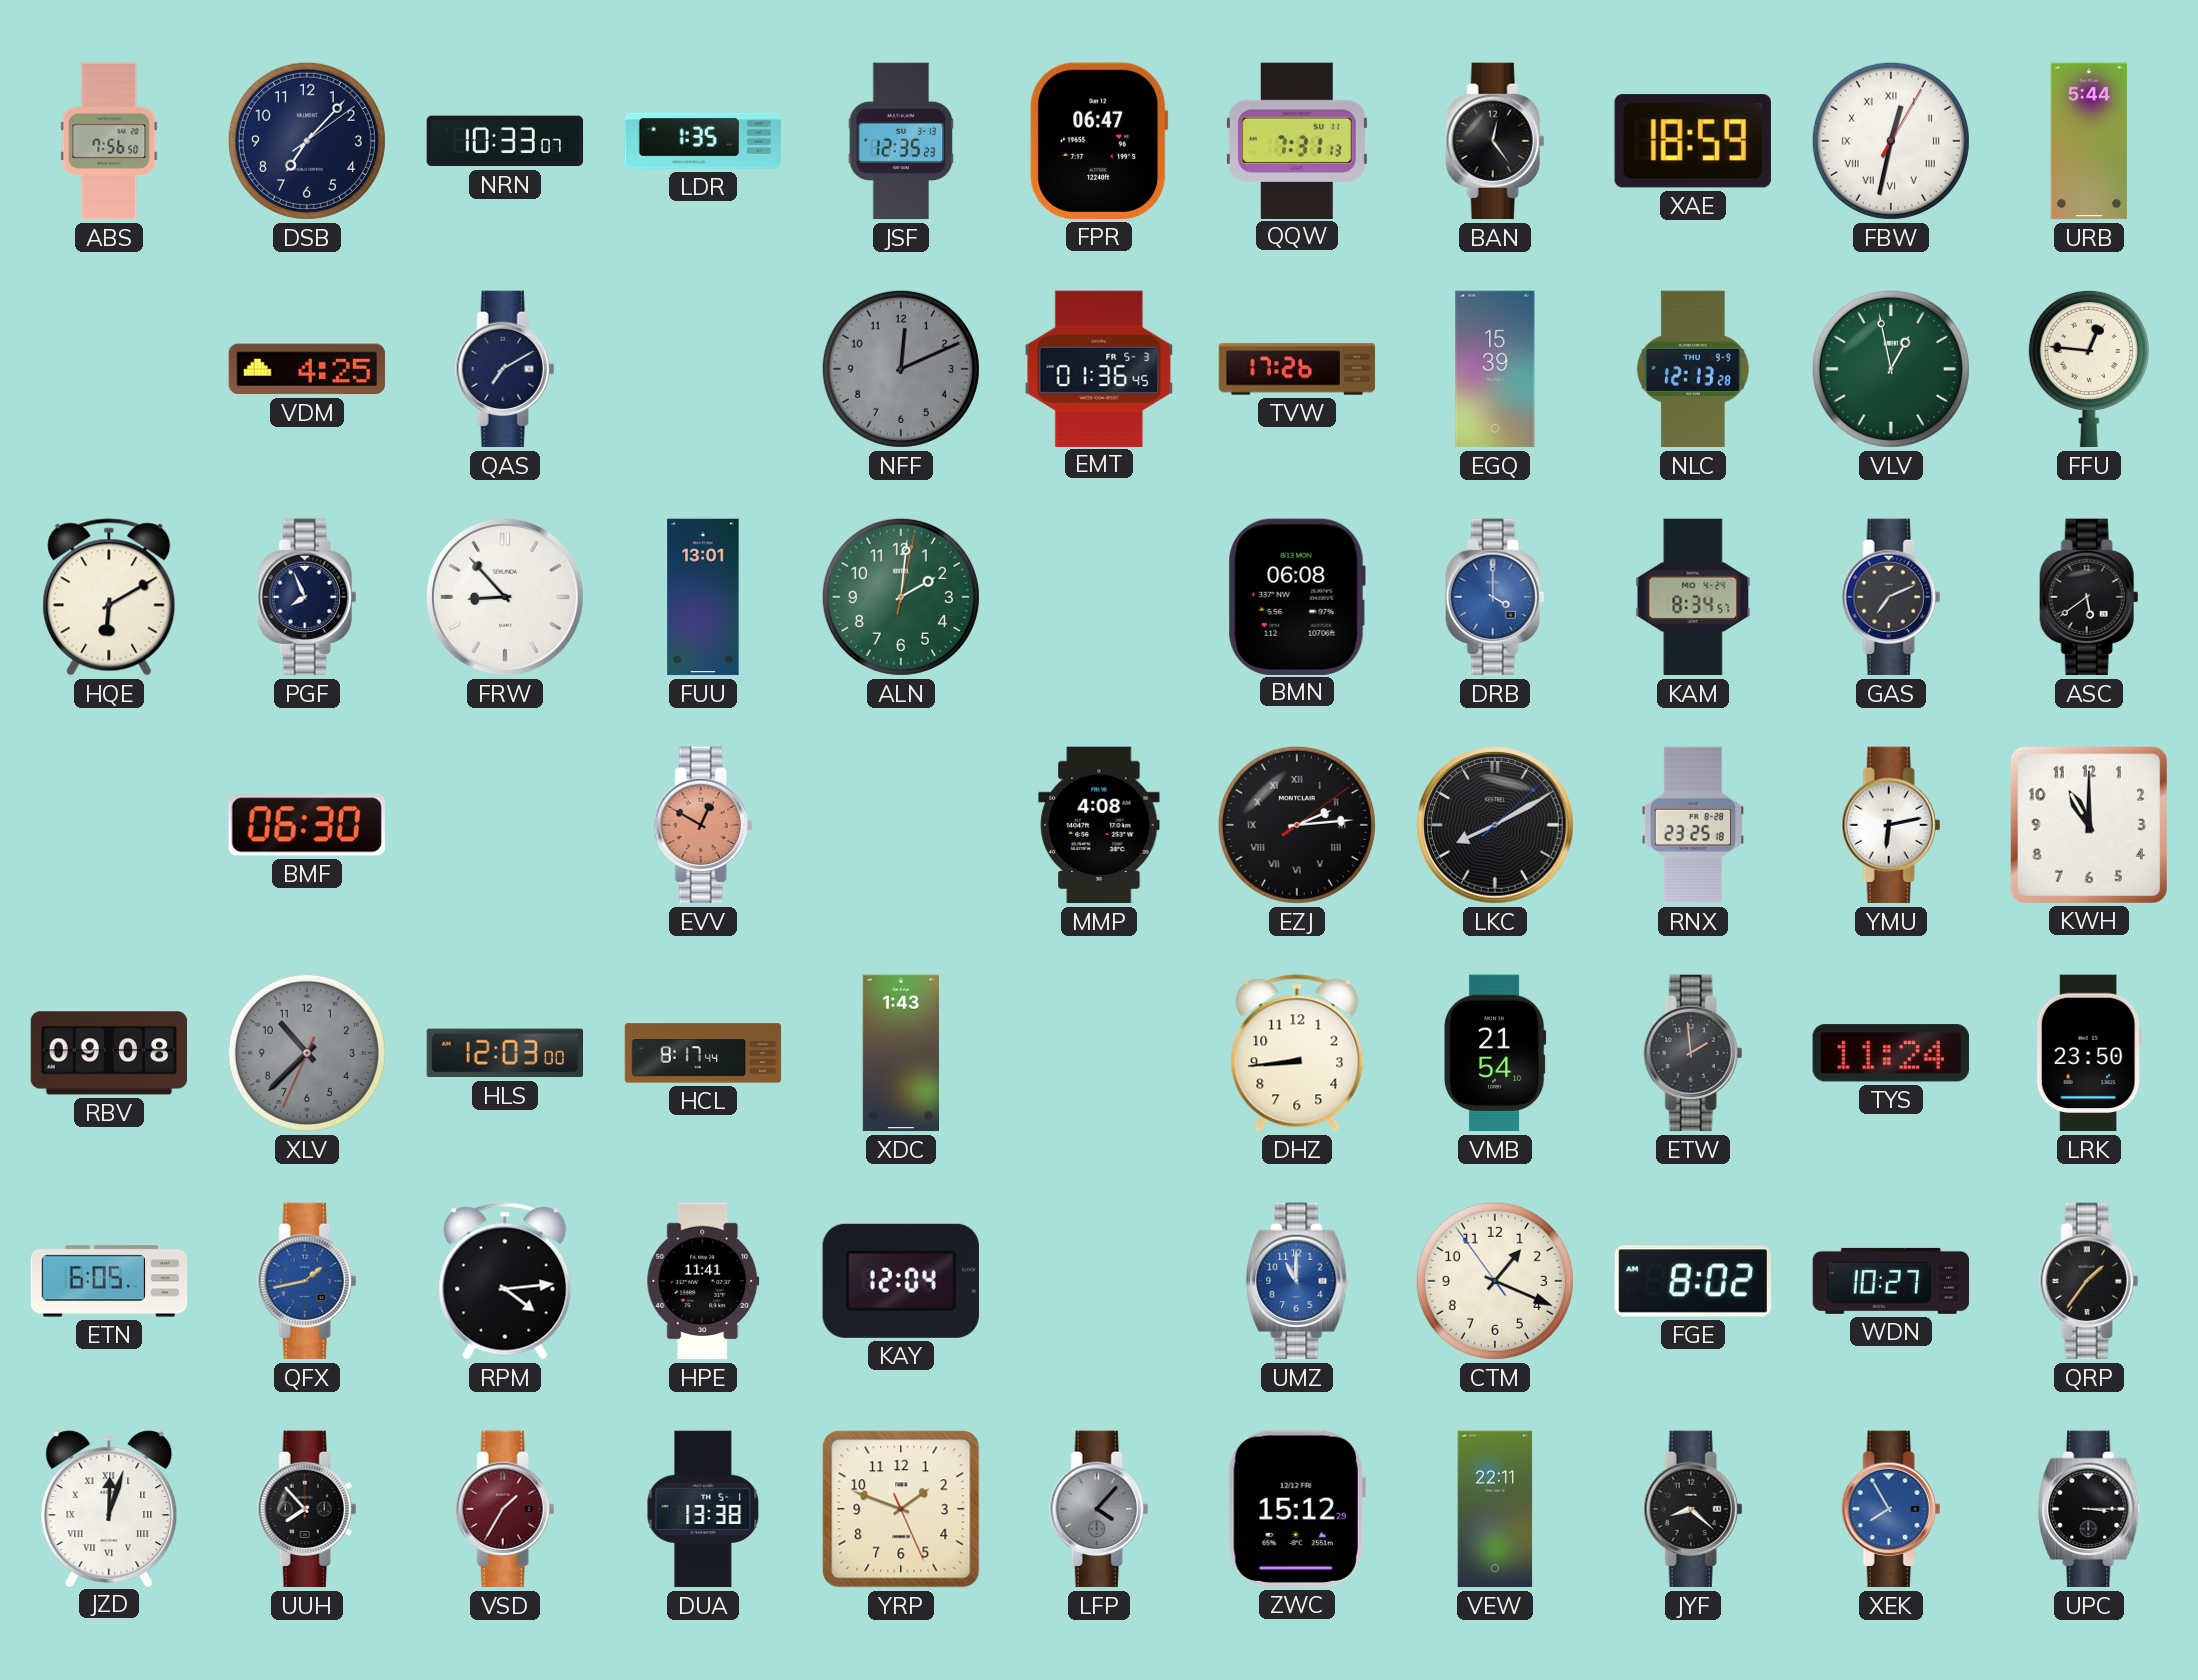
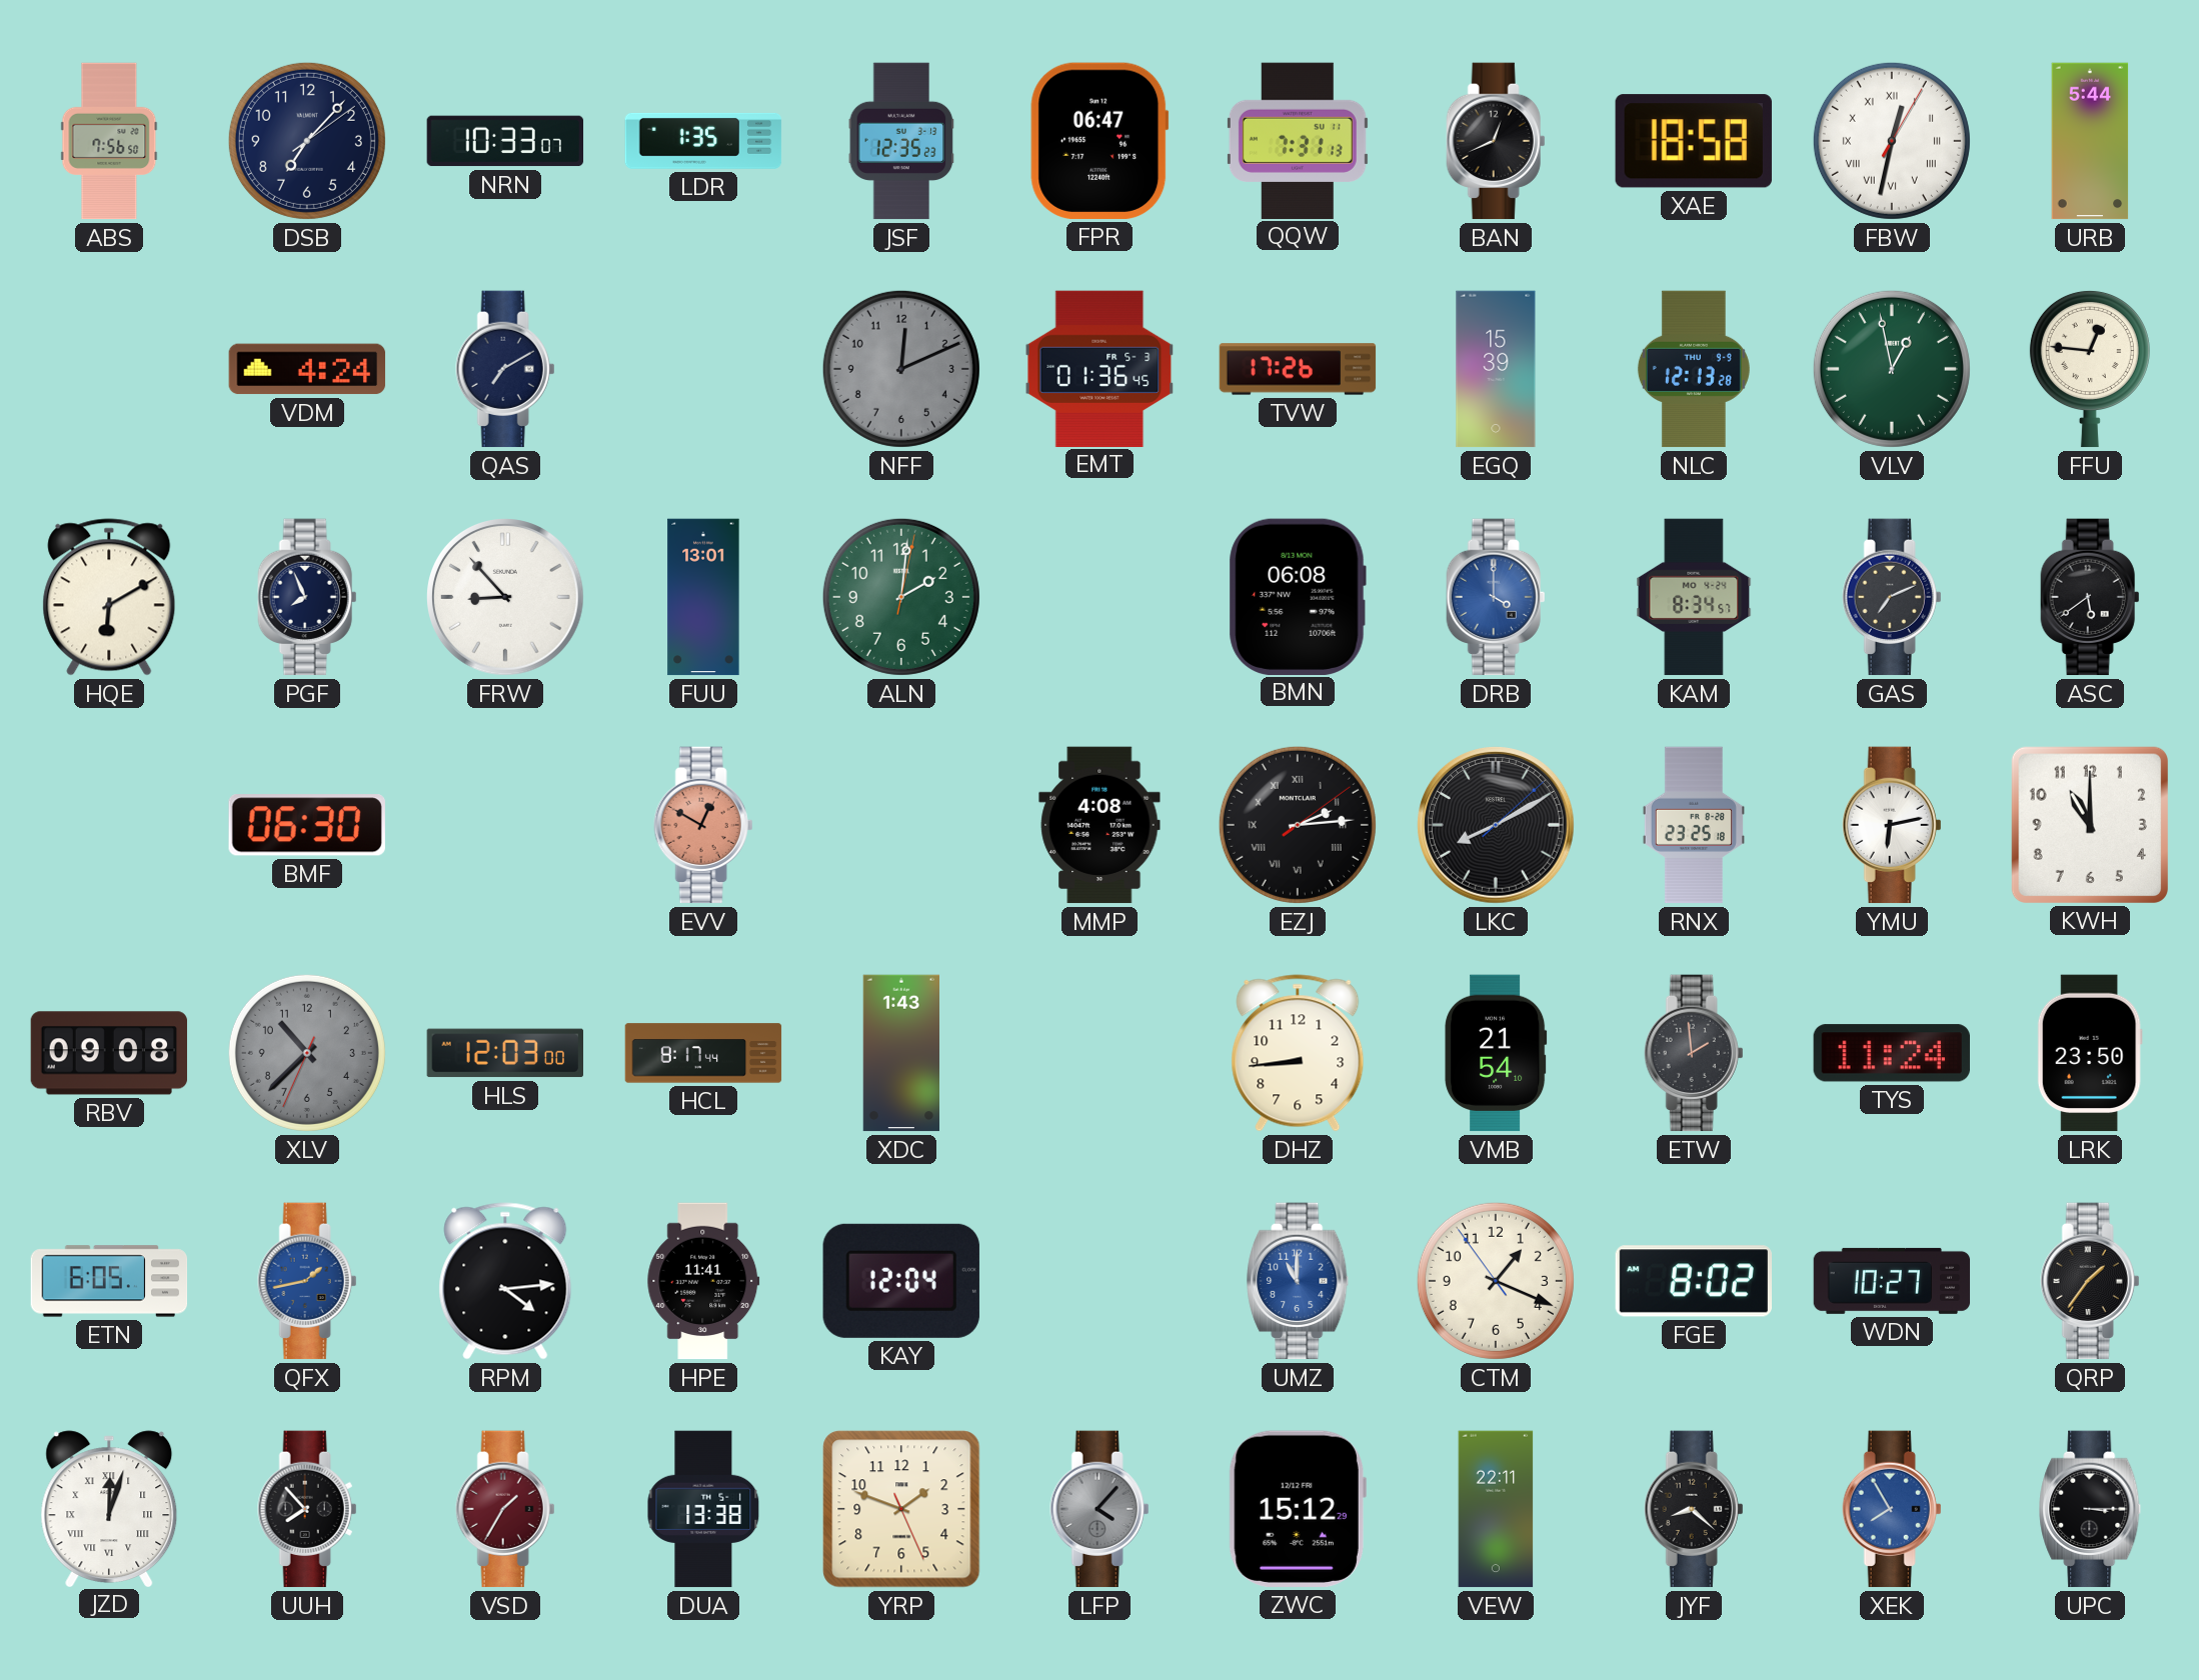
BAN: 12:24 -> 12:41 (1496, 141)
XAE: 18:59 -> 18:58 (1694, 141)
VDM: 4:25 -> 4:24 (307, 369)
